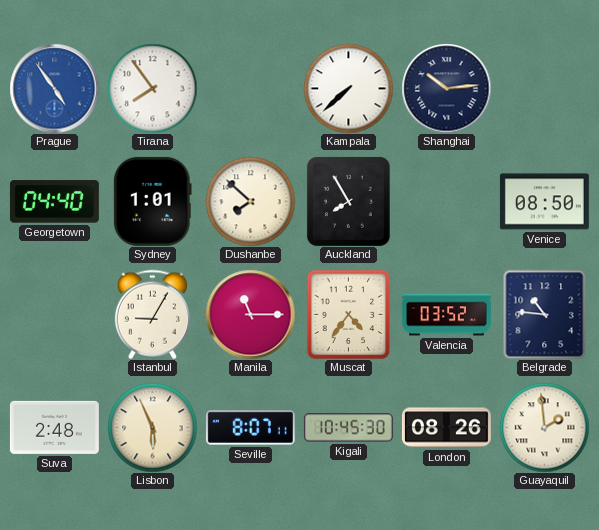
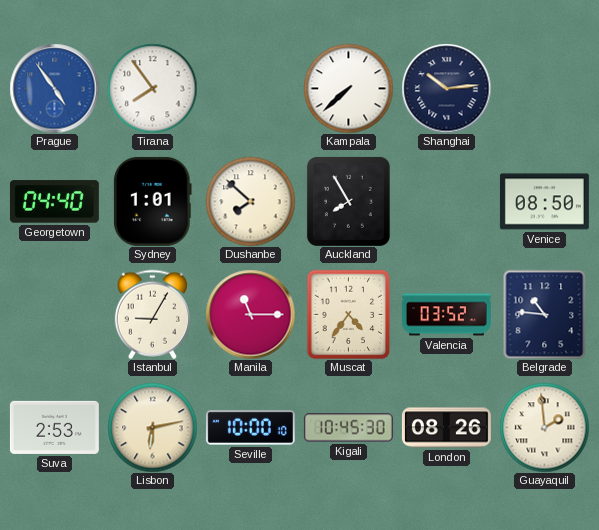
Suva: 2:48 -> 2:53 (54, 427)
Lisbon: 5:56 -> 6:13 (152, 427)
Seville: 8:07 -> 10:00 (250, 428)
